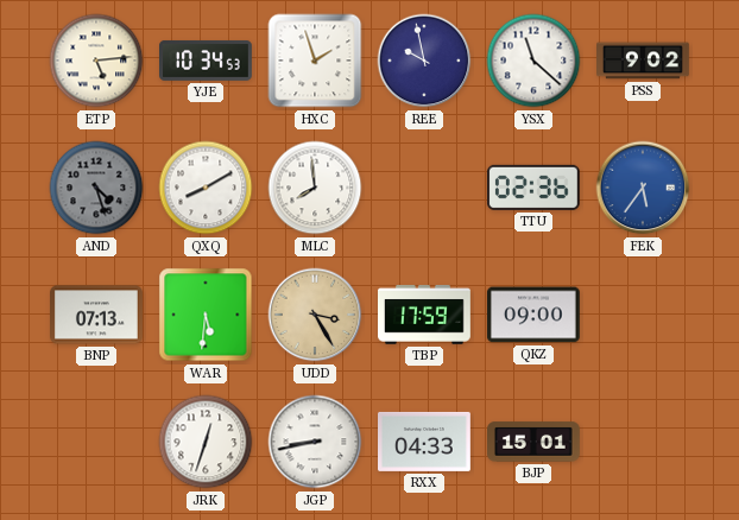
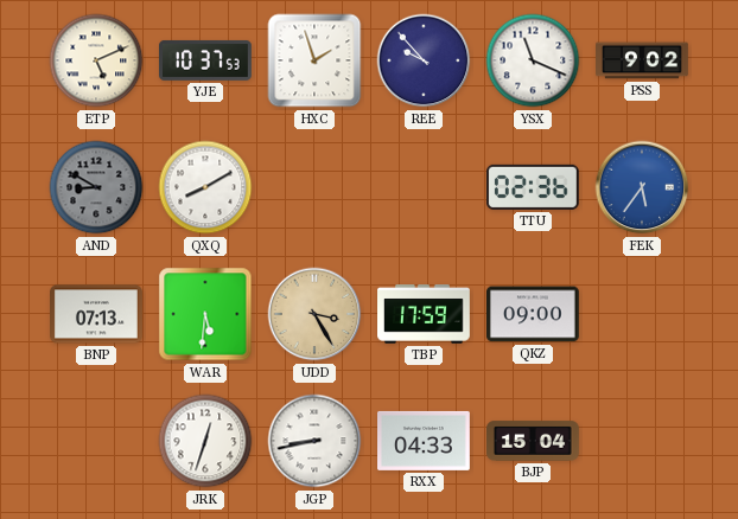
ETP: 5:14 -> 5:11 (96, 60)
YJE: 10:34 -> 10:37 (206, 60)
REE: 9:58 -> 9:53 (424, 60)
YSX: 11:22 -> 11:19 (533, 60)
AND: 4:27 -> 8:50 (96, 187)
MLC: 7:59 -> none (315, 188)
BJP: 15:01 -> 15:04 (534, 441)
